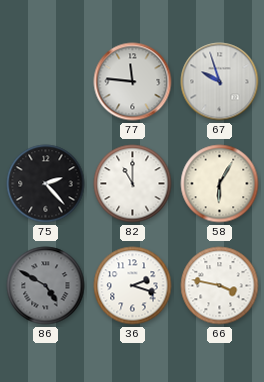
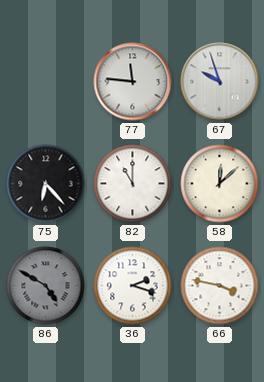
75: 2:23 -> 6:23 (46, 184)
58: 6:05 -> 12:08 (220, 184)
